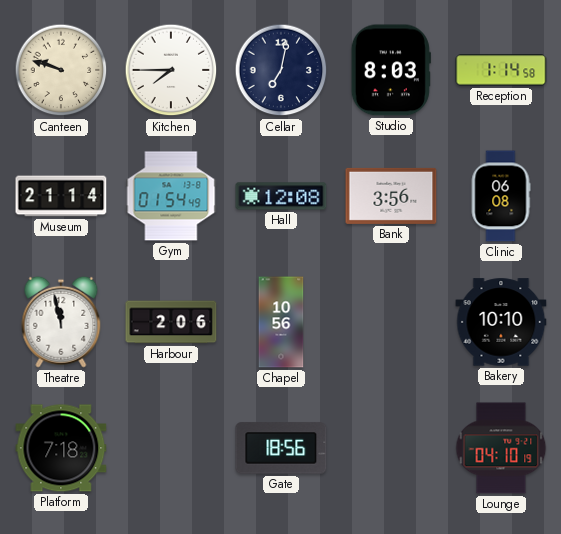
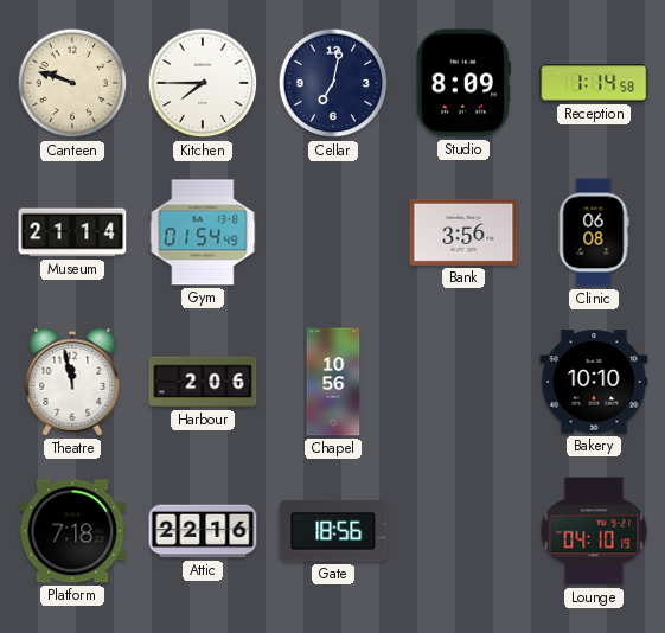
Studio: 8:03 -> 8:09 (463, 83)
Hall: 12:08 -> none (281, 196)
Attic: none -> 22:16 (203, 531)
